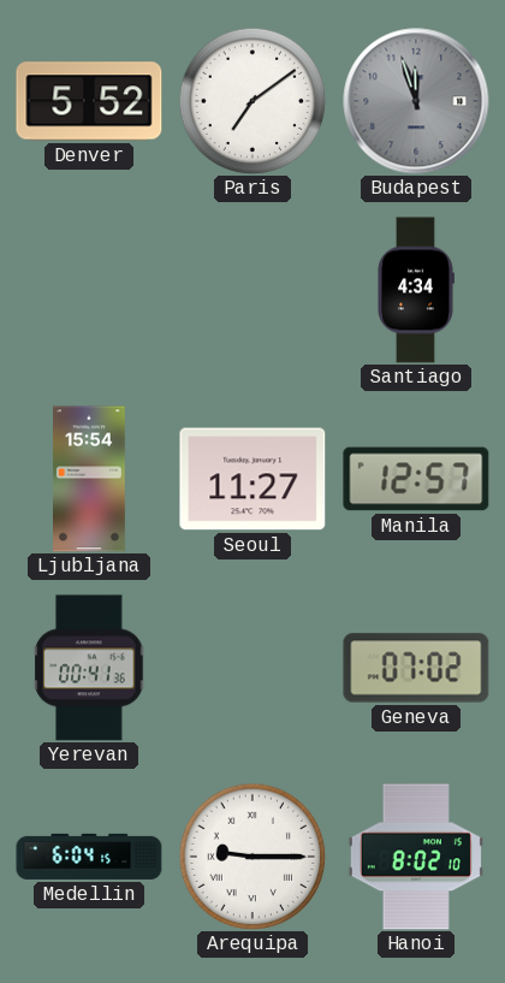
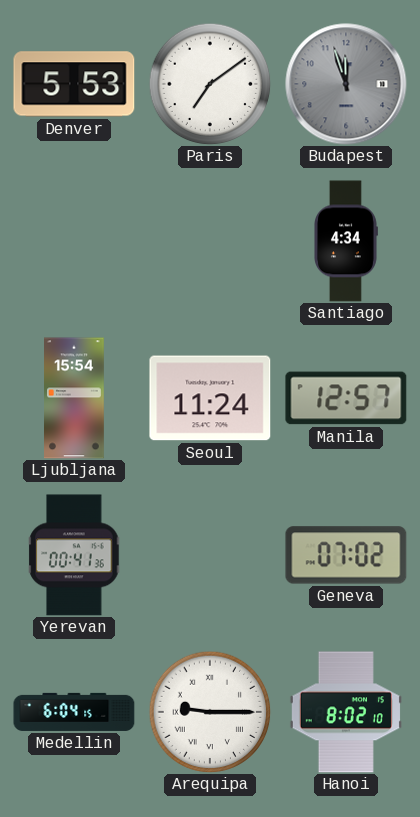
Denver: 5:52 -> 5:53 (74, 84)
Seoul: 11:27 -> 11:24 (210, 398)
